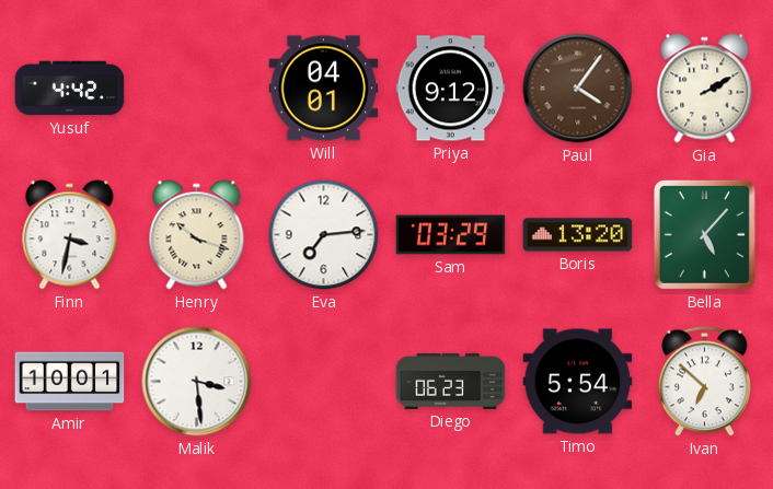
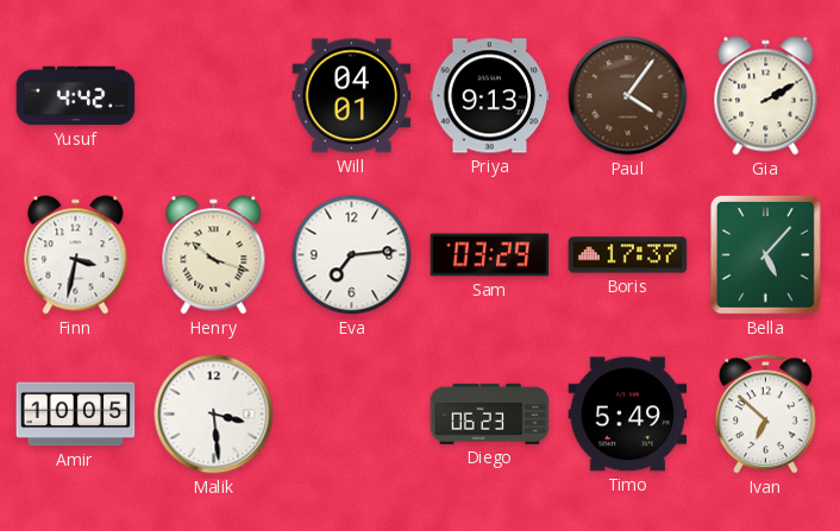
Priya: 9:12 -> 9:13 (490, 96)
Boris: 13:20 -> 17:37 (628, 255)
Amir: 10:01 -> 10:05 (76, 415)
Timo: 5:54 -> 5:49 (628, 415)
